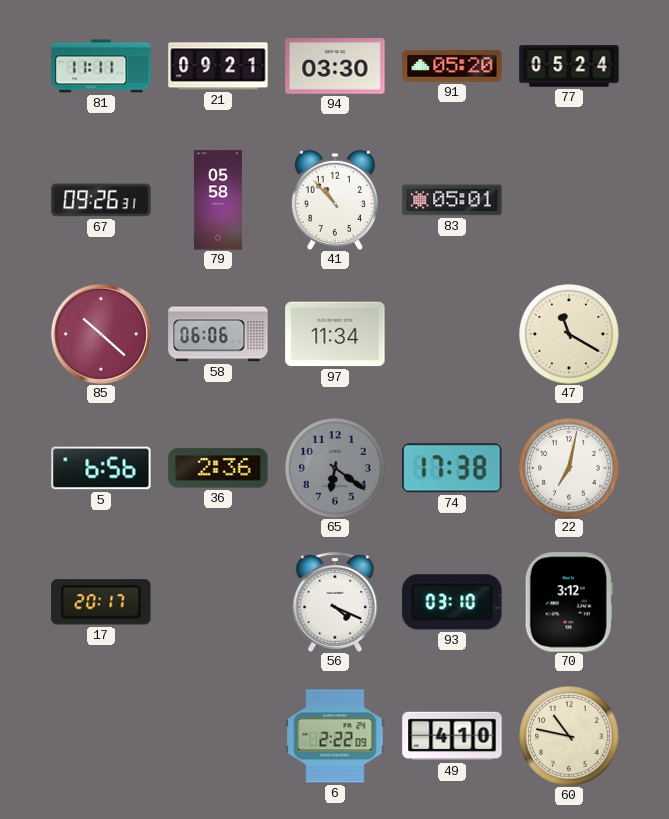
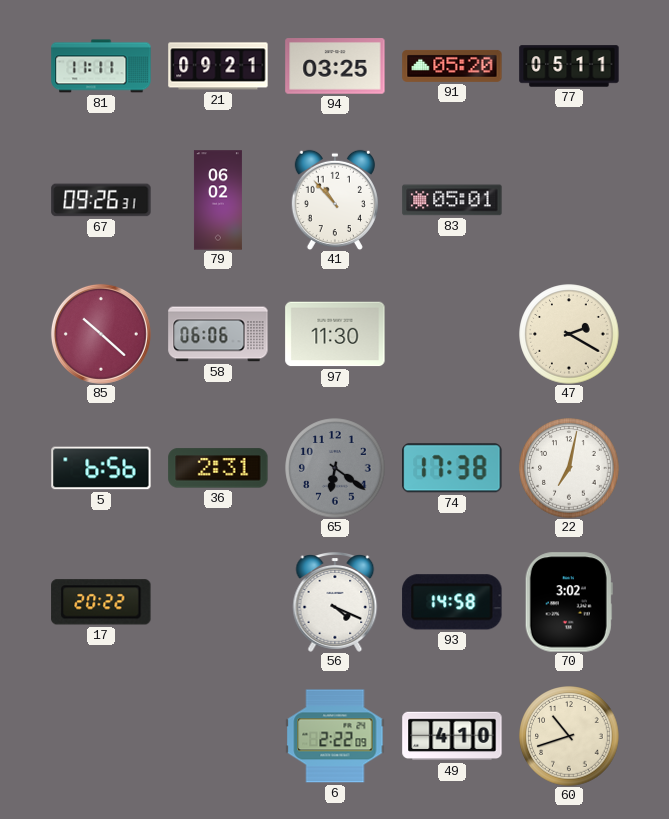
94: 03:30 -> 03:25 (335, 66)
77: 05:24 -> 05:11 (569, 66)
79: 05:58 -> 06:02 (218, 200)
97: 11:34 -> 11:30 (335, 334)
47: 11:20 -> 2:20 (569, 334)
36: 2:36 -> 2:31 (218, 468)
17: 20:17 -> 20:22 (101, 602)
93: 03:10 -> 14:58 (452, 602)
70: 3:12 -> 3:02 (569, 602)
60: 10:47 -> 10:42 (569, 736)
